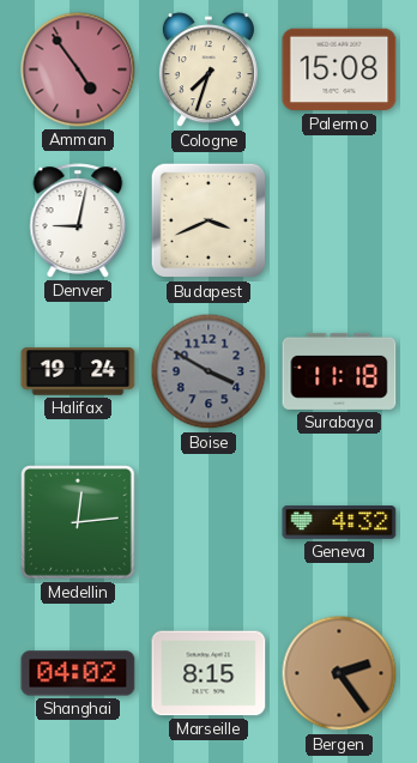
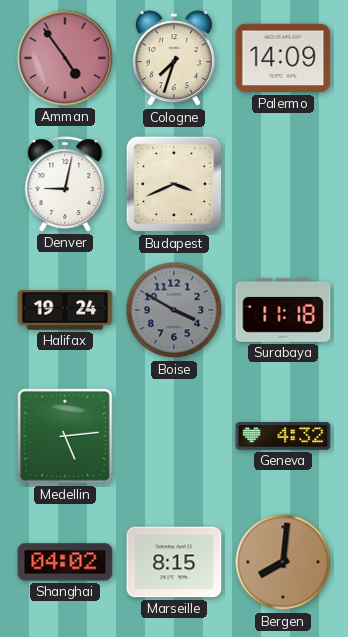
Palermo: 15:08 -> 14:09 (283, 58)
Medellin: 12:14 -> 5:14 (66, 437)
Bergen: 2:24 -> 8:01 (283, 562)
